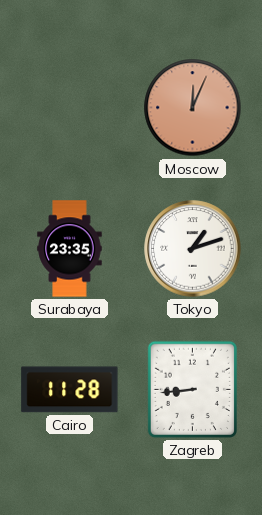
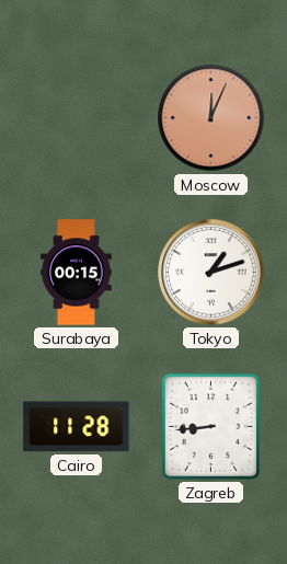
Surabaya: 23:35 -> 00:15 (77, 273)
